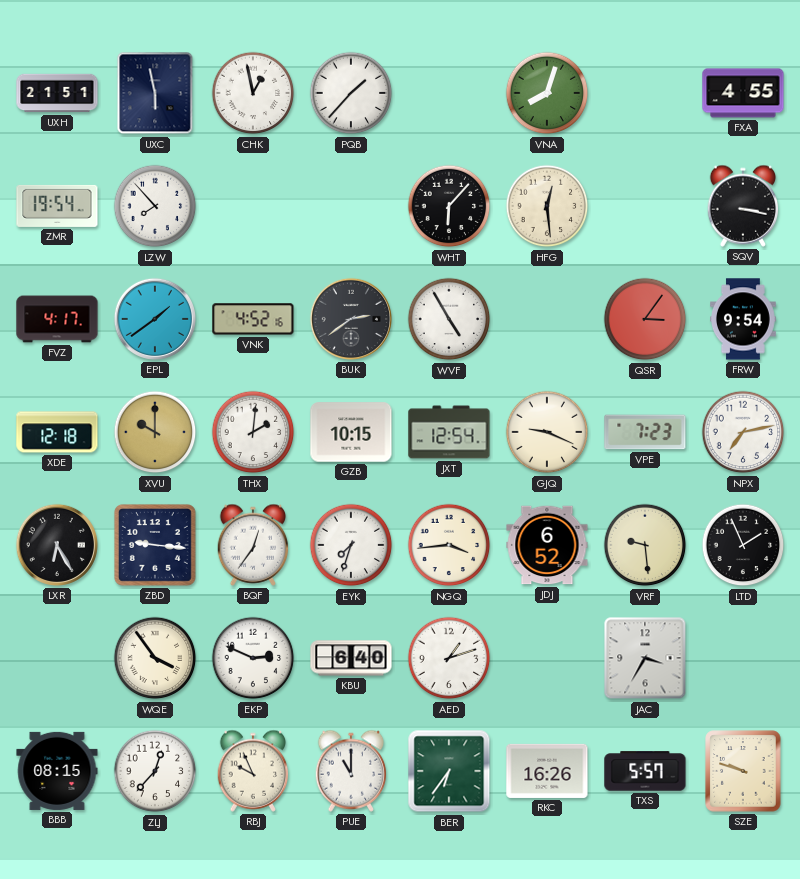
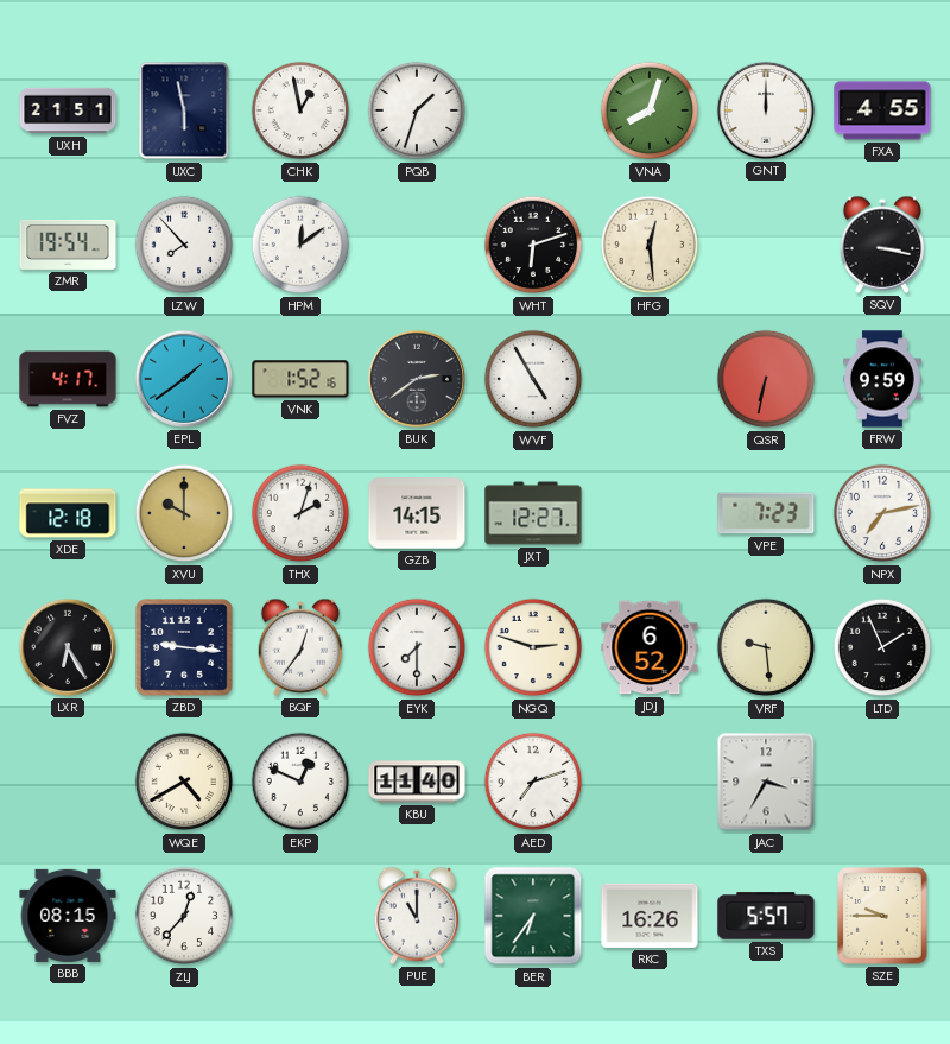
PQB: 1:37 -> 1:33 (417, 110)
GNT: none -> 12:00 (766, 110)
HPM: none -> 12:09 (300, 245)
WHT: 6:07 -> 6:12 (533, 245)
VNK: 4:52 -> 1:52 (300, 379)
QSR: 3:06 -> 6:32 (766, 379)
FRW: 9:54 -> 9:59 (883, 379)
THX: 2:01 -> 2:03 (300, 513)
GZB: 10:15 -> 14:15 (417, 513)
JXT: 12:54 -> 12:27 (533, 513)
GJQ: 9:19 -> none (547, 432)
EYK: 7:33 -> 7:30 (417, 647)
NGQ: 3:44 -> 2:48 (533, 647)
WQE: 3:54 -> 4:40 (184, 782)
EKP: 2:49 -> 12:49 (300, 782)
KBU: 6:40 -> 11:40 (417, 782)
AED: 1:12 -> 7:12 (533, 782)
RBJ: 9:56 -> none (253, 771)
SZE: 9:48 -> 9:45 (882, 916)
